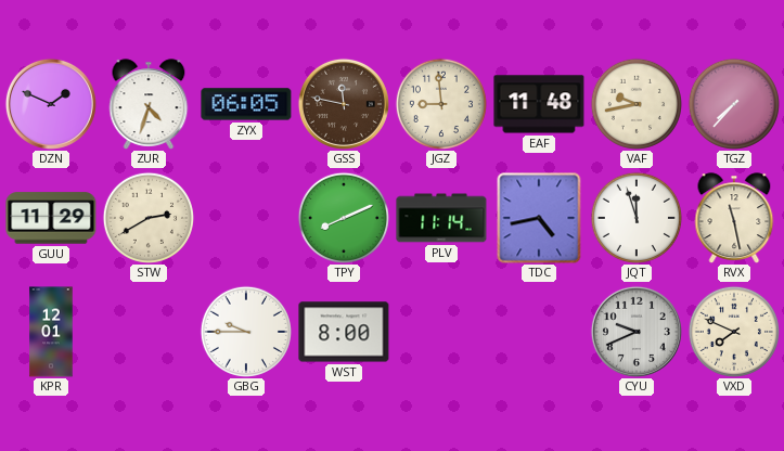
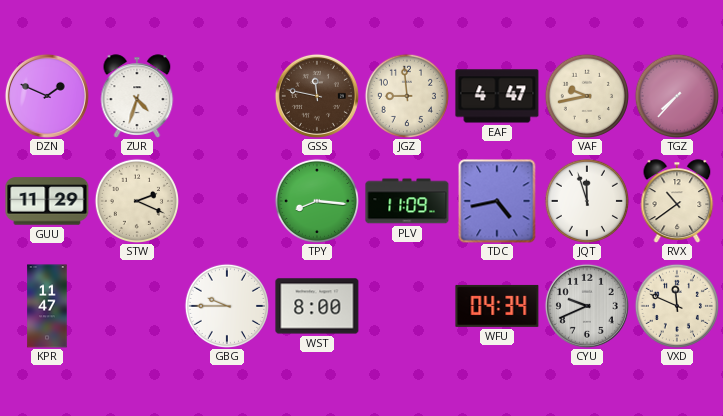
ZYX: 06:05 -> none (246, 104)
EAF: 11:48 -> 4:47 (497, 96)
STW: 2:40 -> 2:19 (137, 201)
TPY: 8:11 -> 8:16 (317, 201)
PLV: 11:14 -> 11:09 (407, 201)
RVX: 11:28 -> 10:39 (677, 201)
KPR: 12:01 -> 11:47 (47, 306)
WFU: none -> 04:34 (497, 306)
VXD: 7:49 -> 11:49 (677, 306)
